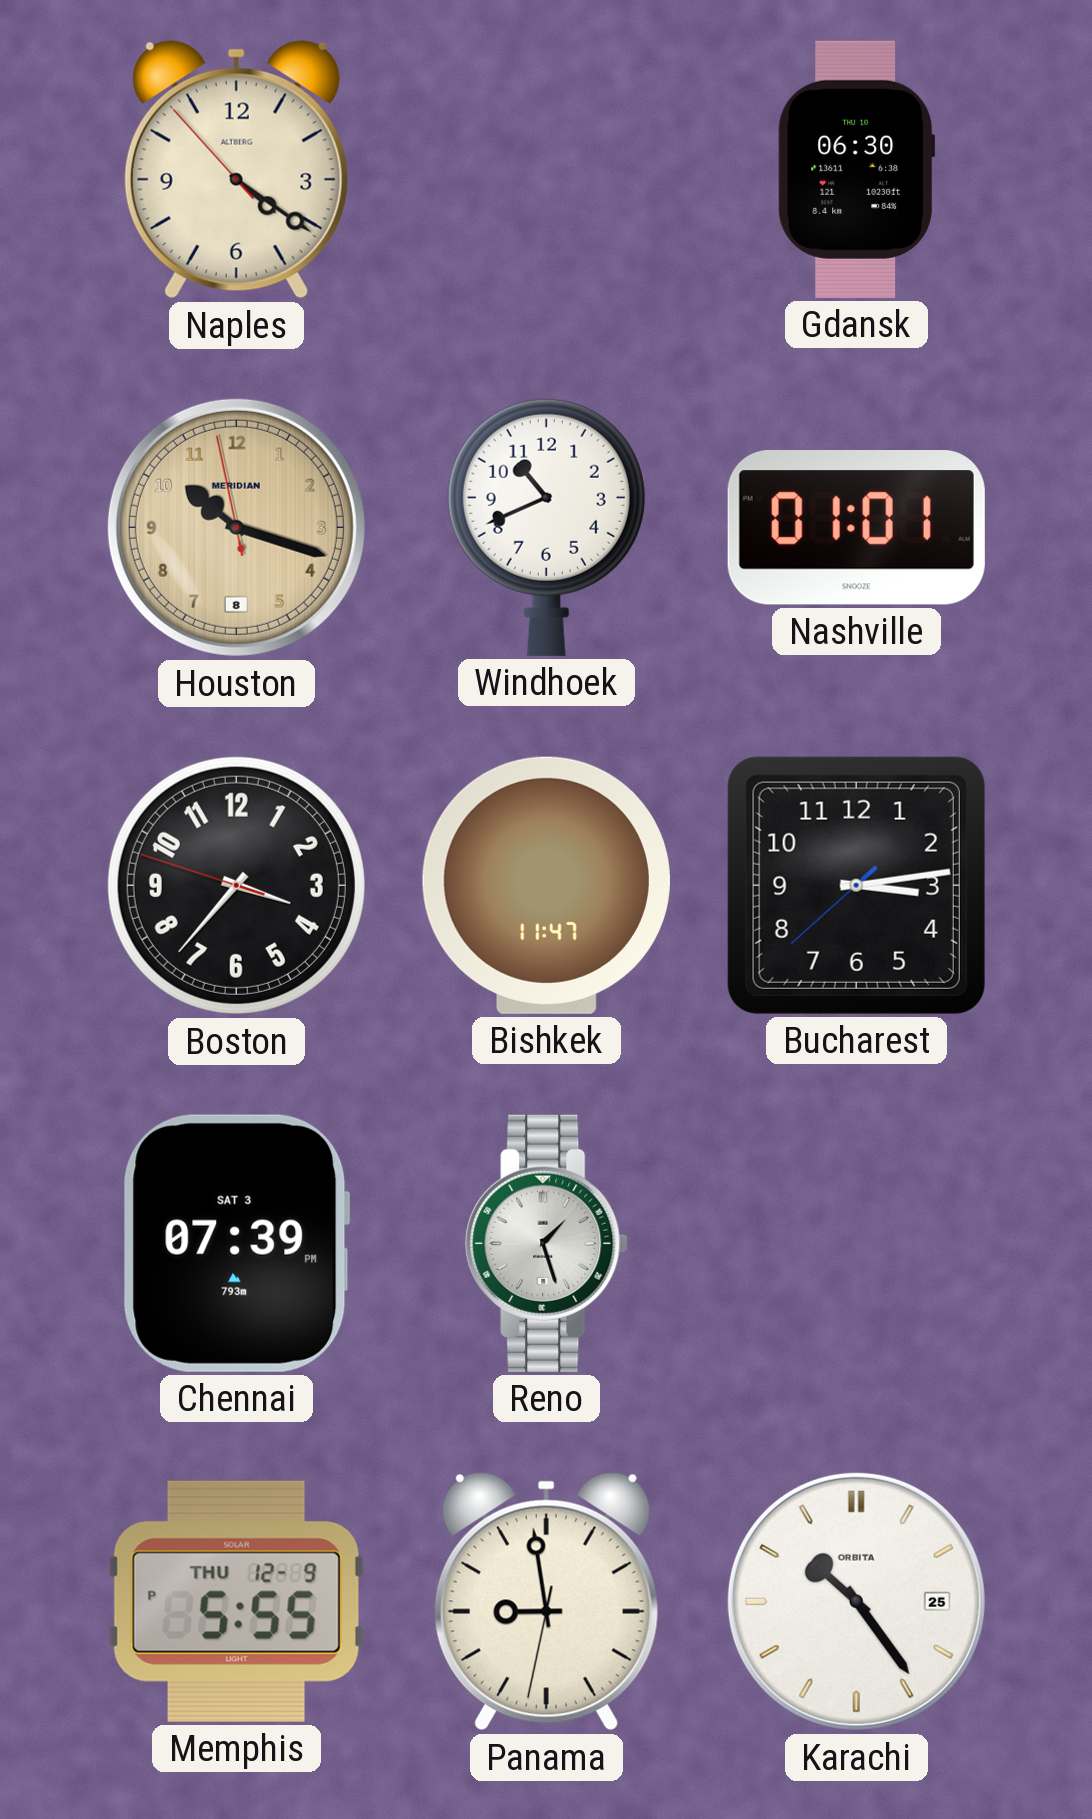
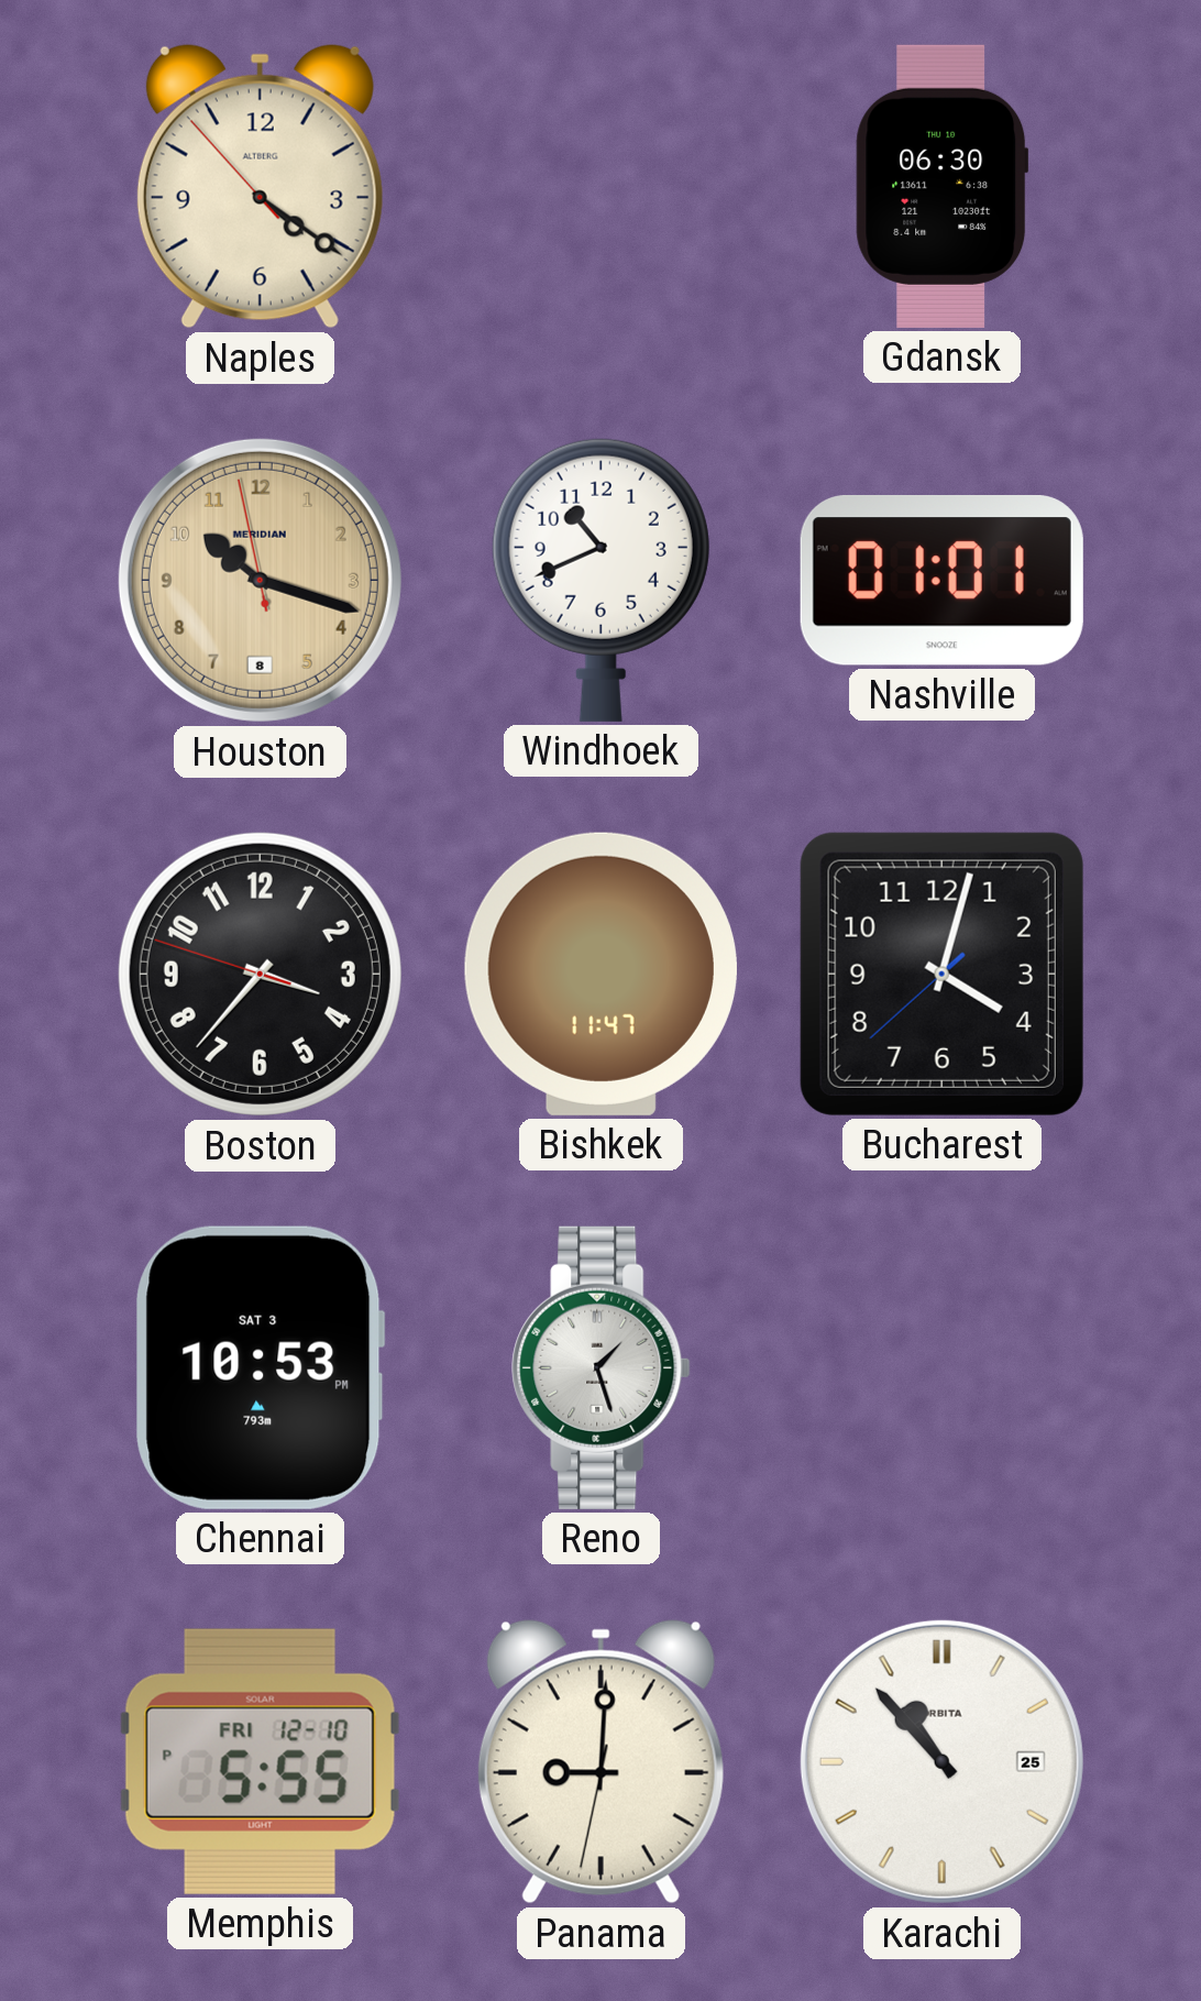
Bucharest: 3:13 -> 4:02 (941, 974)
Chennai: 07:39 -> 10:53 (260, 1367)
Memphis date: THU 12-9 -> FRI 12-10 (260, 1761)
Panama: 8:58 -> 9:00 (600, 1762)
Karachi: 10:24 -> 10:53 (941, 1761)
